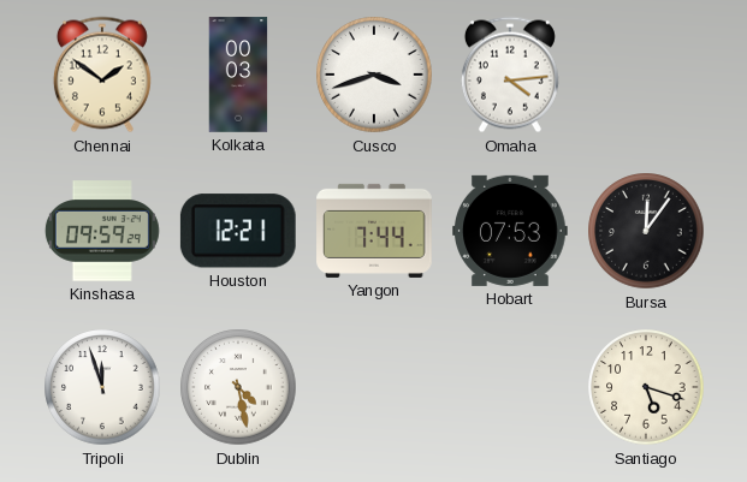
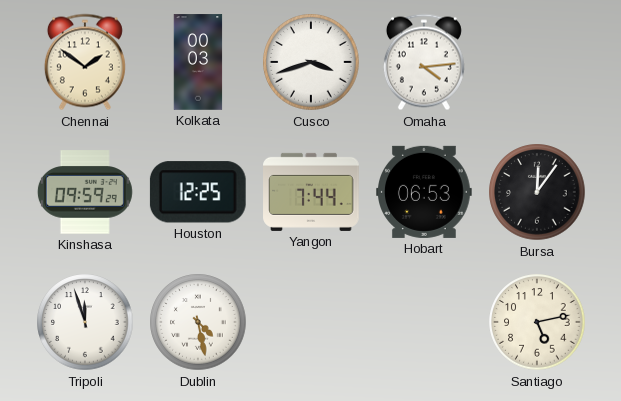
Houston: 12:21 -> 12:25 (198, 192)
Hobart: 07:53 -> 06:53 (424, 192)
Santiago: 5:18 -> 5:13 (537, 322)
